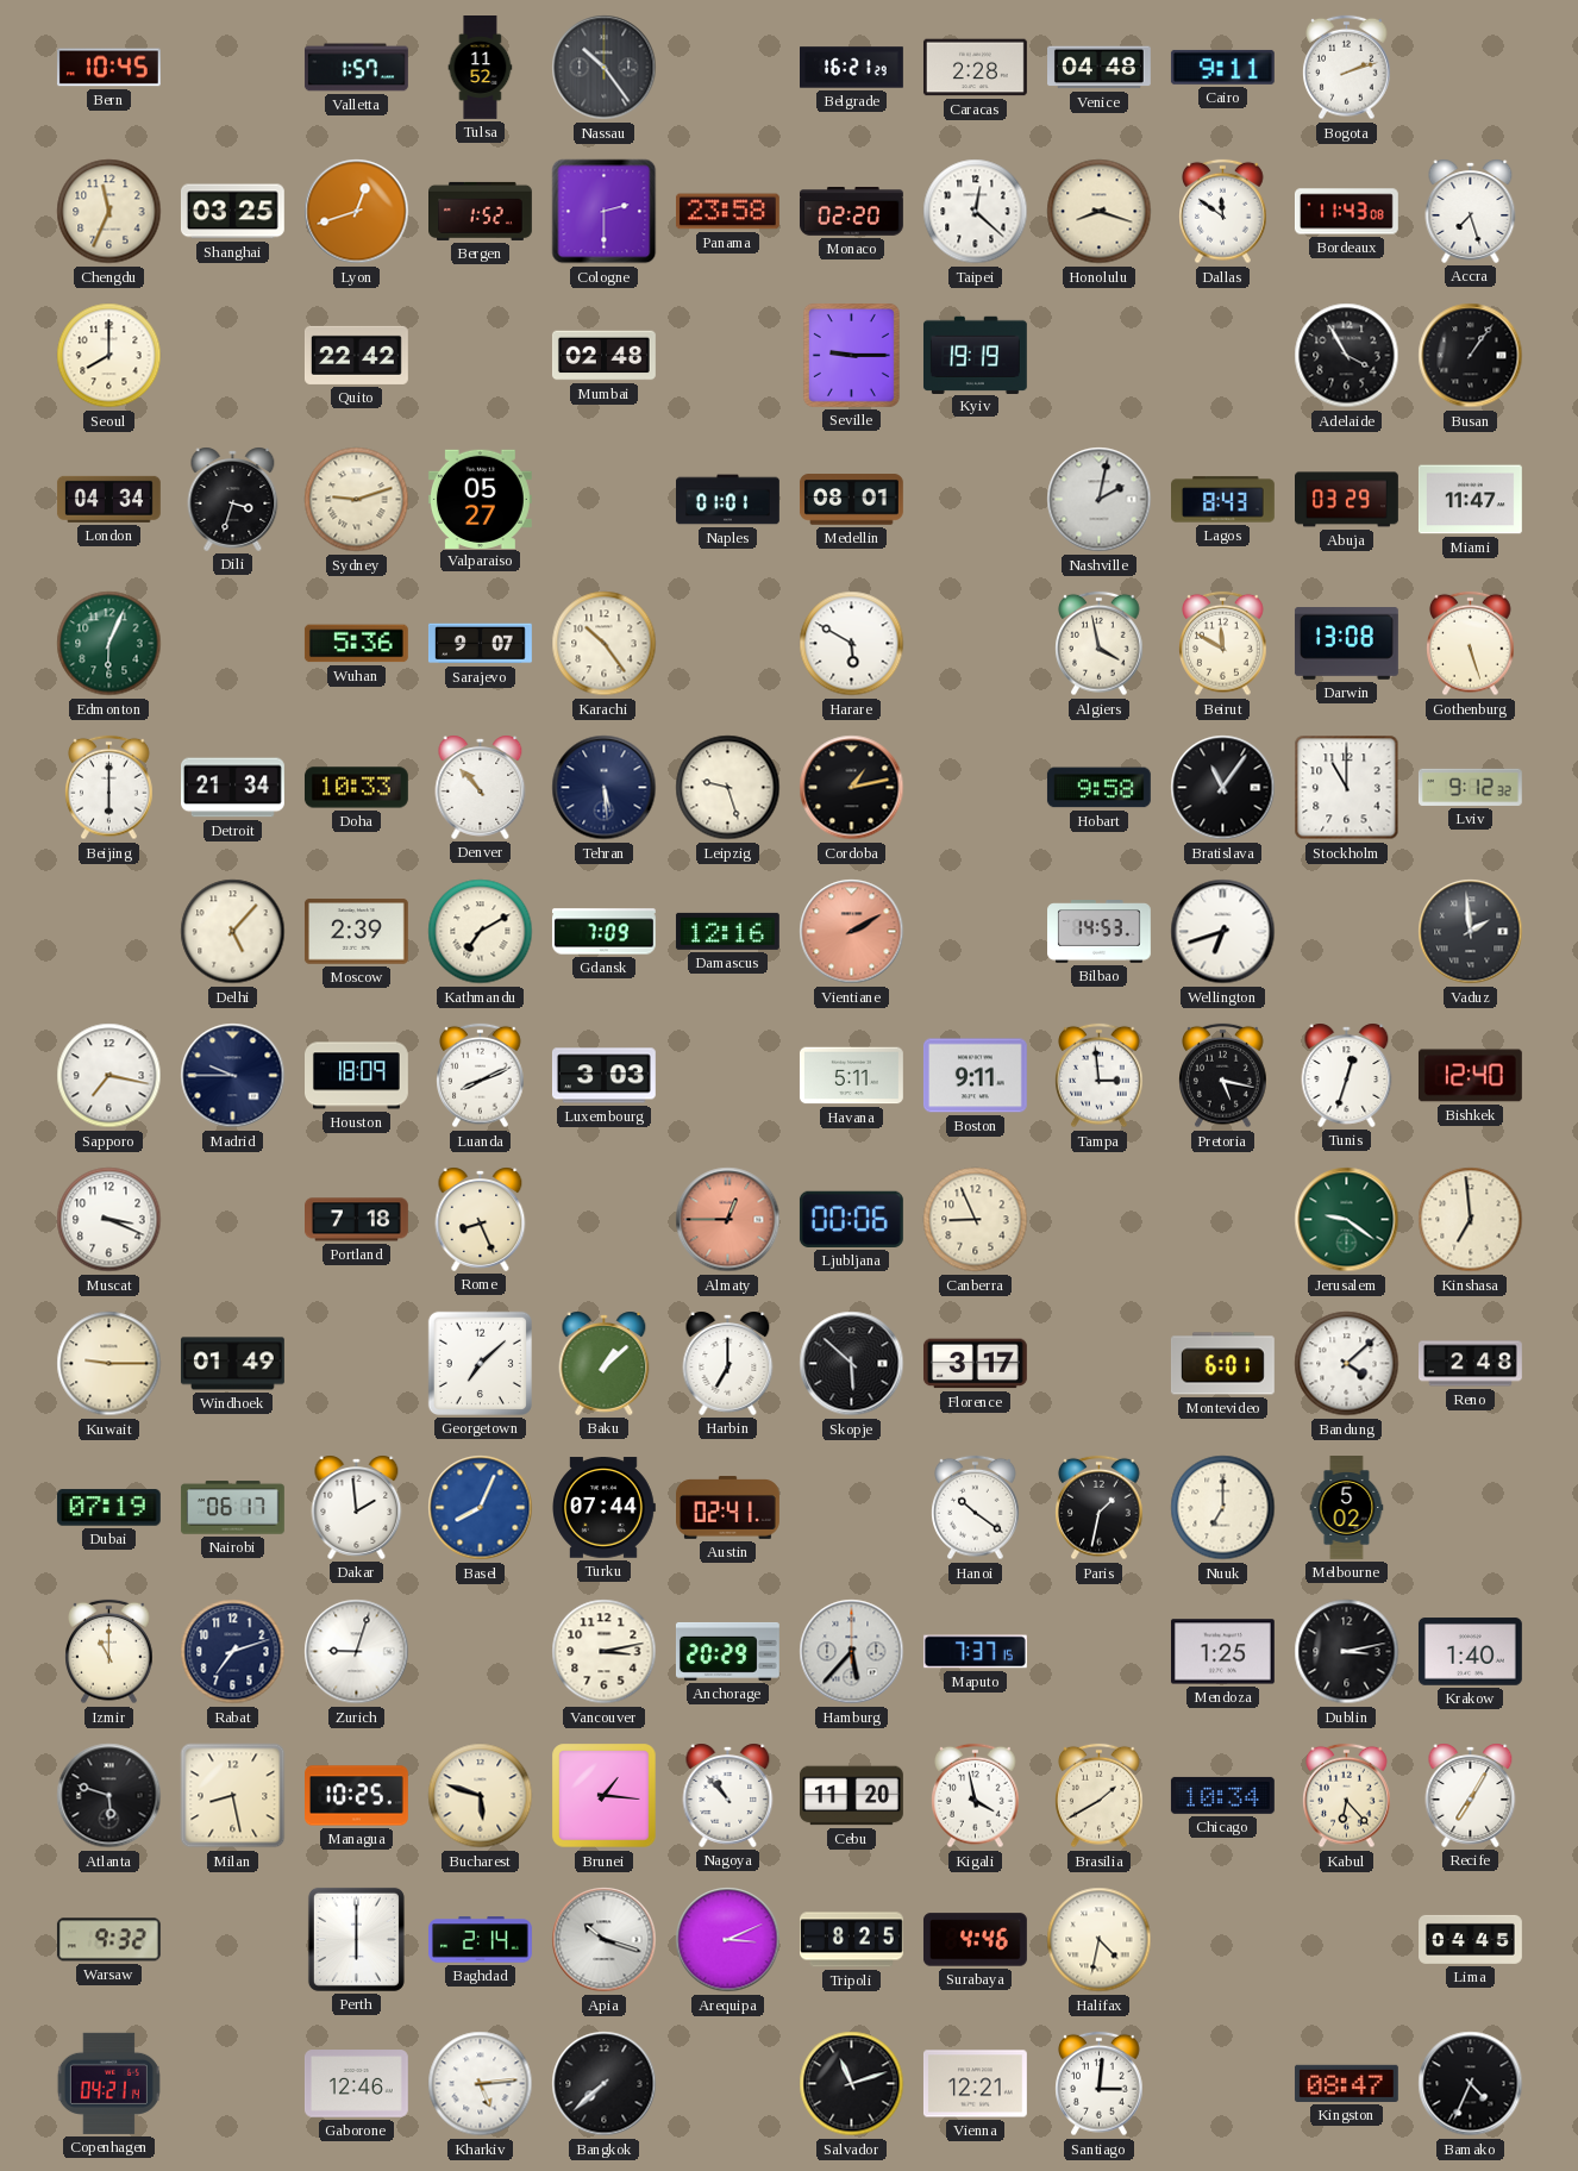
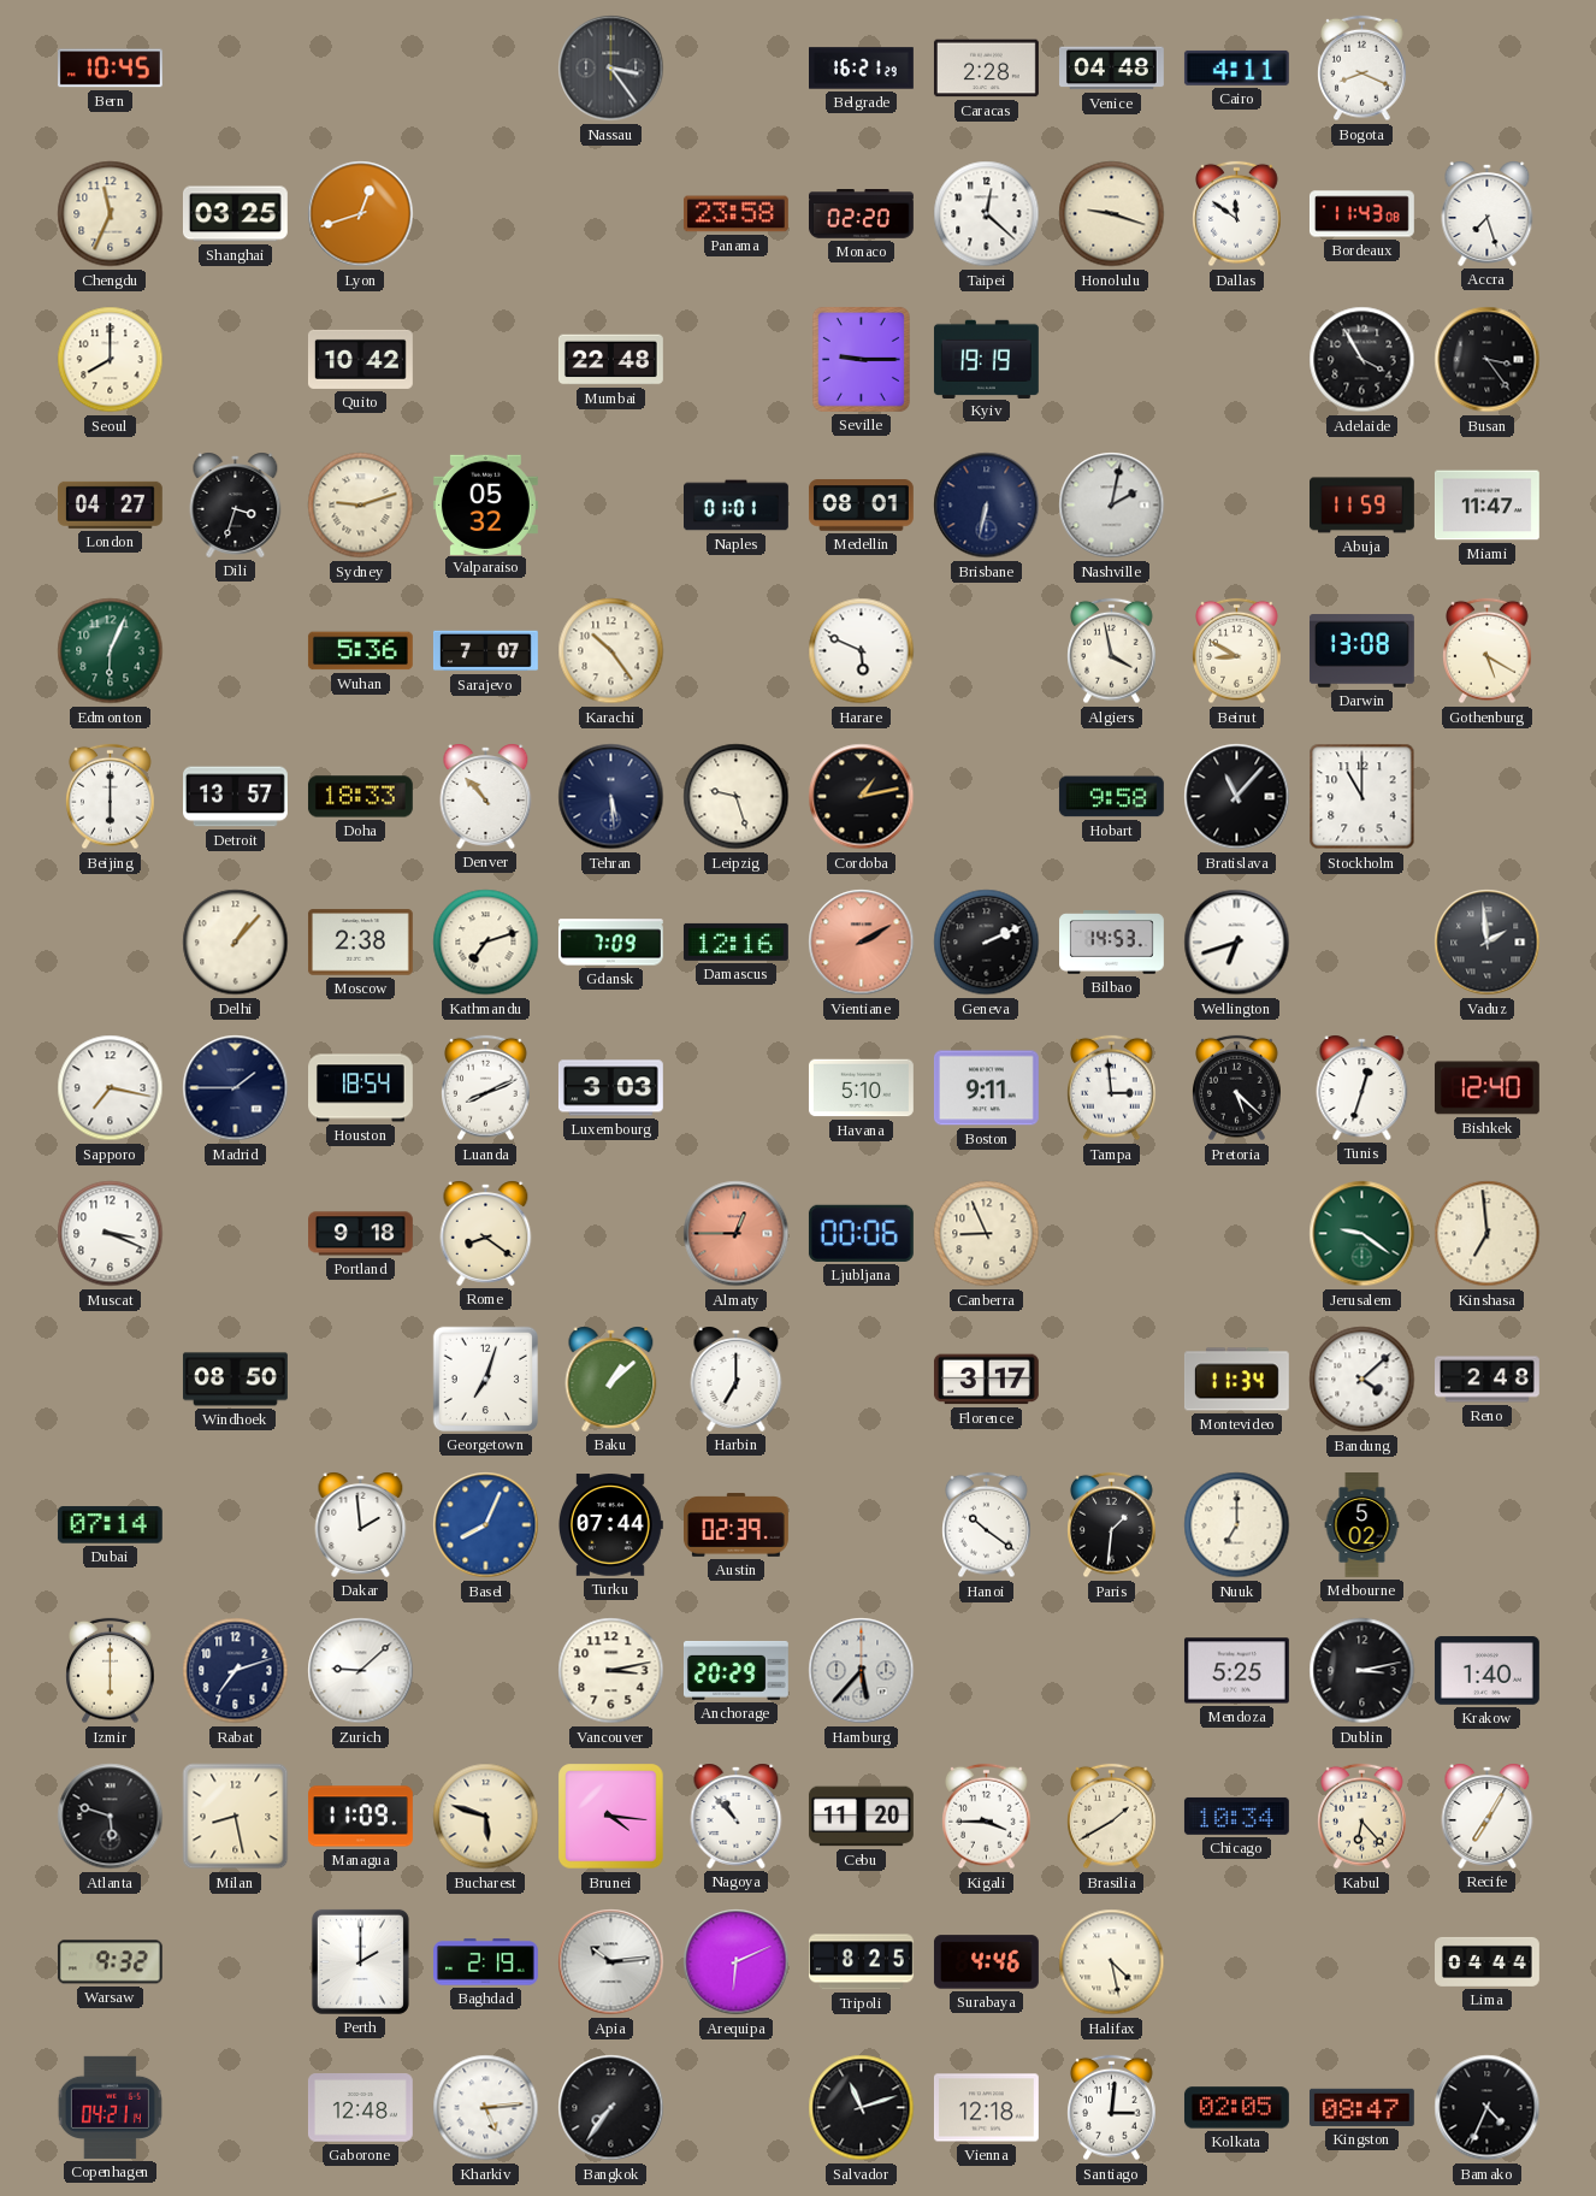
Valletta: 1:57 -> none (356, 68)
Tulsa: 11:52 -> none (481, 68)
Nassau: 10:24 -> 3:24 (611, 69)
Cairo: 9:11 -> 4:11 (1236, 67)
Bogota: 2:12 -> 8:19 (1362, 69)
Bergen: 1:52 -> none (481, 211)
Cologne: 2:30 -> none (605, 212)
Honolulu: 8:18 -> 9:18 (1112, 214)
Quito: 22:42 -> 10:42 (360, 359)
Mumbai: 02:48 -> 22:48 (610, 360)
Busan: 1:06 -> 3:24 (1488, 360)
London: 04:34 -> 04:27 (110, 504)
Valparaiso: 05:27 -> 05:32 (485, 504)
Brisbane: none -> 6:32 (987, 506)
Lagos: 8:43 -> none (1223, 500)
Abuja: 03:29 -> 11:59 (1362, 506)
Sarajevo: 9:07 -> 7:07 (485, 651)
Harare: 5:50 -> 5:49 (862, 651)
Beirut: 11:50 -> 8:50 (1237, 651)
Gothenburg: 5:27 -> 5:20 (1488, 651)
Detroit: 21:34 -> 13:57 (236, 797)
Doha: 10:33 -> 18:33 (360, 797)
Bratislava: 11:06 -> 11:07 (1237, 797)
Lviv: 9:12 -> none (1470, 787)
Delhi: 5:07 -> 1:07 (236, 943)
Moscow: 2:39 -> 2:38 (360, 943)
Kathmandu: 7:10 -> 7:12 (486, 943)
Geneva: none -> 2:11 (987, 943)
Madrid: 9:45 -> 1:45 (236, 1088)
Houston: 18:09 -> 18:54 (361, 1088)
Havana: 5:11 -> 5:10 (861, 1088)
Pretoria: 5:17 -> 5:22 (1237, 1088)
Portland: 7:18 -> 9:18 (361, 1234)
Rome: 8:26 -> 8:21 (486, 1233)
Kuwait: 9:15 -> none (109, 1364)
Windhoek: 01:49 -> 08:50 (235, 1380)
Georgetown: 7:08 -> 7:03 (485, 1379)
Skopje: 5:52 -> none (852, 1364)
Montevideo: 6:01 -> 11:34 (1236, 1380)
Dubai: 07:19 -> 07:14 (110, 1525)
Nairobi: 06:17 -> none (233, 1508)
Austin: 02:41 -> 02:39 (737, 1525)
Paris: 1:32 -> 1:31 (1112, 1525)
Izmir: 11:00 -> 6:00 (111, 1671)
Zurich: 9:03 -> 9:08 (361, 1671)
Maputo: 7:37 -> none (975, 1652)
Mendoza: 1:25 -> 5:25 (1236, 1671)
Managua: 10:25 -> 11:09 (361, 1817)
Brunei: 1:16 -> 4:16 (611, 1817)
Kigali: 3:58 -> 3:45 (987, 1817)
Perth: 6:00 -> 2:00 (360, 1961)
Baghdad: 2:14 -> 2:19 (486, 1962)
Apia: 10:18 -> 10:14 (611, 1962)
Arequipa: 3:11 -> 6:11 (737, 1962)
Halifax: 4:32 -> 4:28 (1112, 1962)
Lima: 04:45 -> 04:44 (1488, 1961)
Gaborone: 12:46 -> 12:48 (360, 2108)
Bangkok: 7:38 -> 7:36 (611, 2108)
Vienna: 12:21 -> 12:18 (986, 2108)
Kolkata: none -> 02:05 (1236, 2108)
